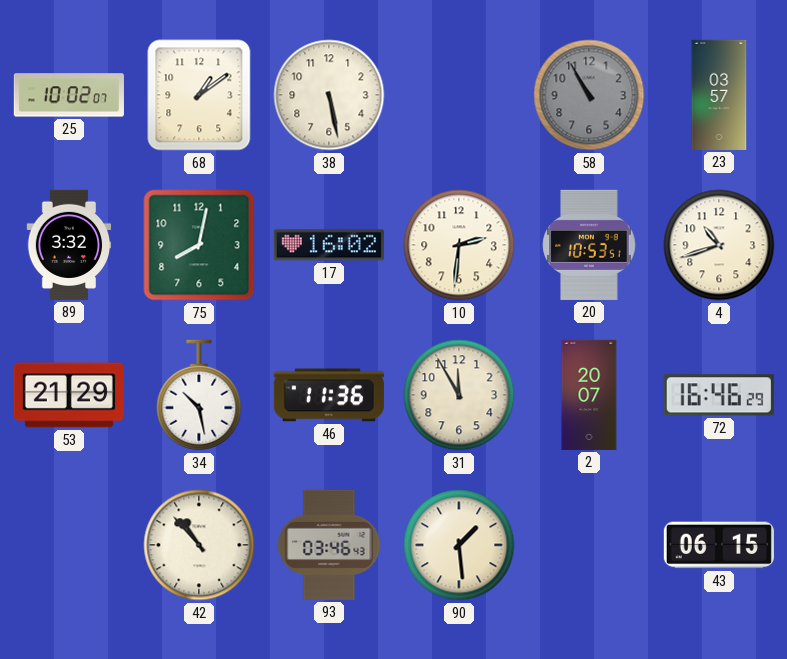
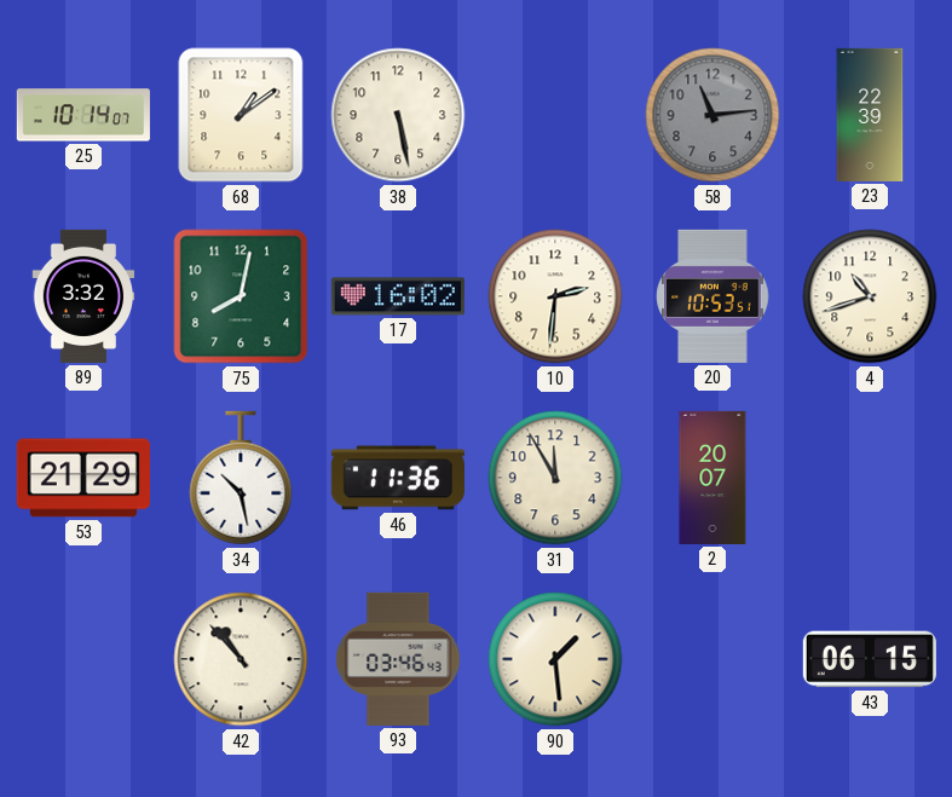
25: 10:02 -> 10:14 (83, 115)
58: 10:55 -> 11:14 (712, 115)
23: 03:57 -> 22:39 (870, 115)
72: 16:46 -> none (719, 395)
